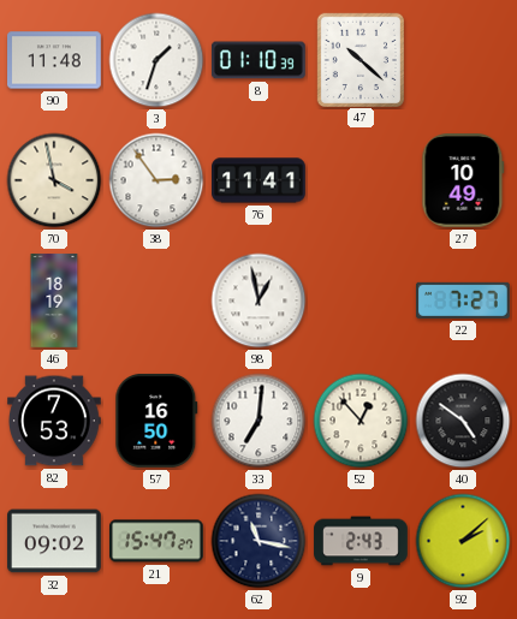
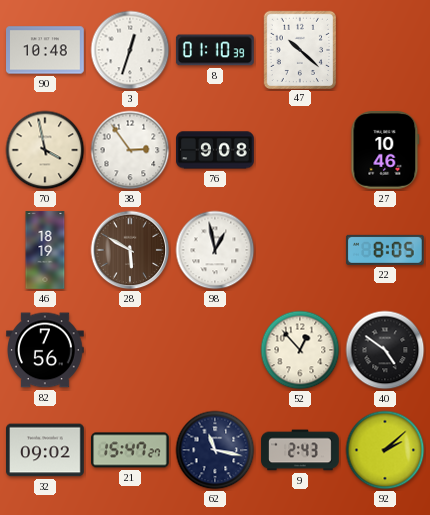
90: 11:48 -> 10:48 (46, 50)
3: 1:33 -> 12:33 (130, 50)
76: 11:41 -> 9:08 (215, 150)
27: 10:49 -> 10:46 (385, 151)
28: none -> 5:50 (130, 250)
22: 7:27 -> 8:05 (385, 250)
82: 7:53 -> 7:56 (46, 350)
57: 16:50 -> none (156, 421)
33: 7:01 -> none (258, 421)
